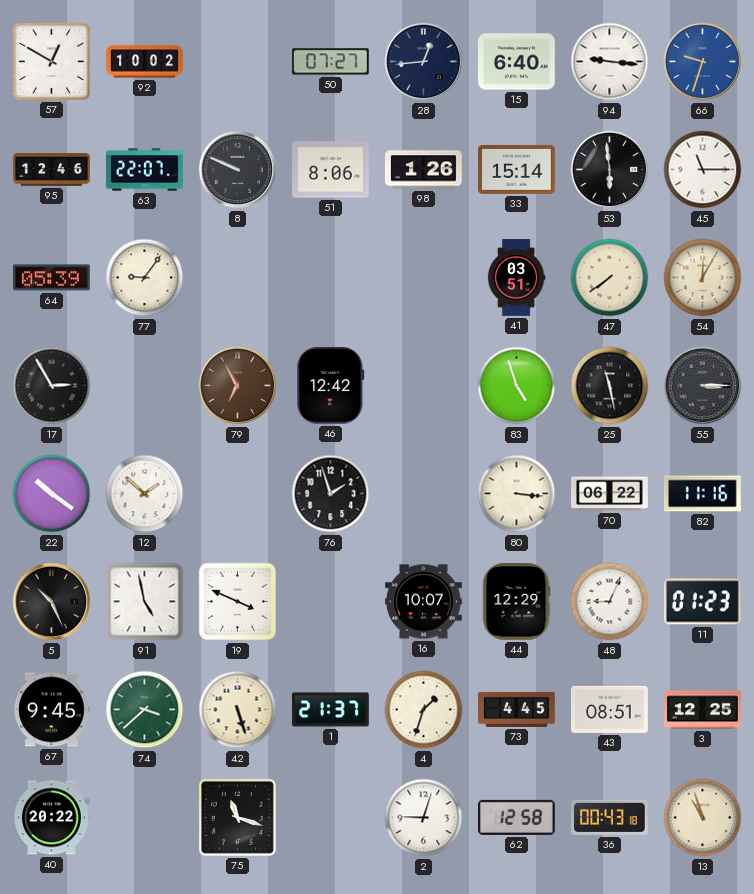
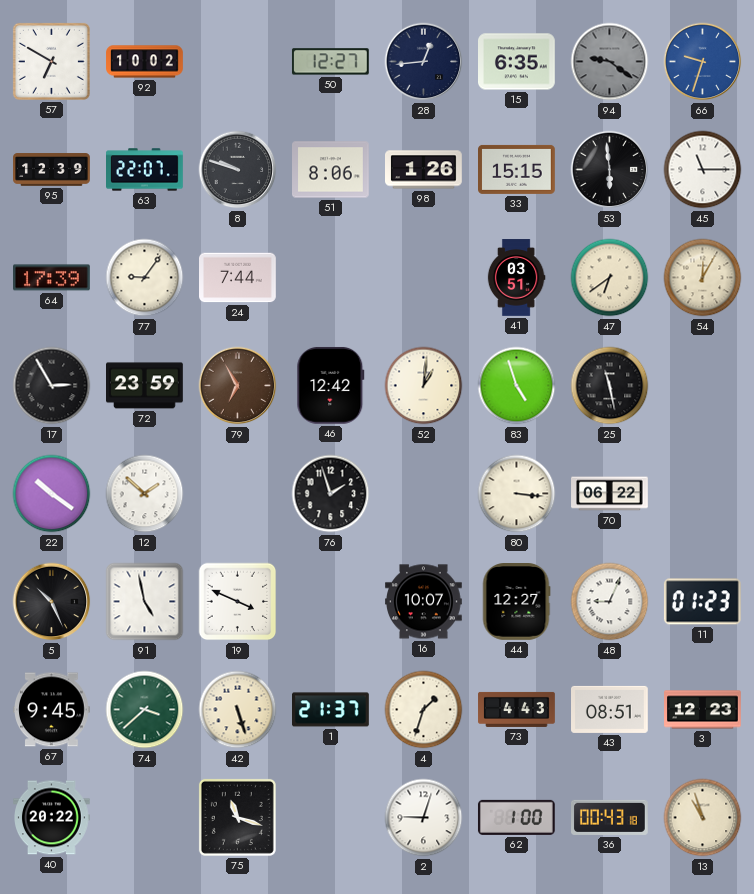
57: 12:50 -> 6:50 (51, 61)
50: 07:27 -> 12:27 (330, 62)
15: 6:40 -> 6:35 (517, 62)
94: 9:16 -> 9:21 (610, 62)
94 dial: white -> grey (610, 62)
95: 12:46 -> 12:39 (52, 170)
8: 9:49 -> 9:48 (238, 170)
33: 15:14 -> 15:15 (517, 169)
64: 05:39 -> 17:39 (52, 278)
24: none -> 7:44 (238, 278)
47: 7:39 -> 6:39 (610, 278)
72: none -> 23:59 (145, 386)
52: none -> 1:01 (424, 386)
55: 3:15 -> none (703, 386)
82: 11:16 -> none (702, 494)
44: 12:29 -> 12:27 (516, 602)
73: 4:45 -> 4:43 (517, 709)
3: 12:25 -> 12:23 (703, 710)
62: 12:58 -> 1:00 (516, 817)
